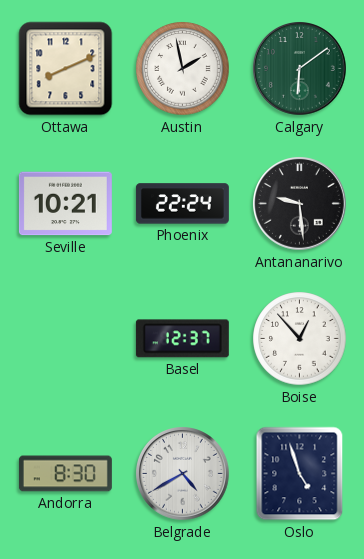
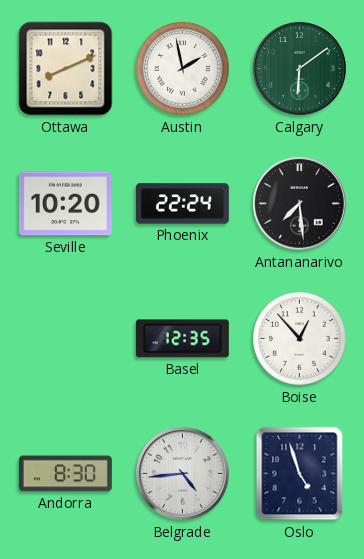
Seville: 10:21 -> 10:20 (65, 204)
Antananarivo: 9:29 -> 7:29 (300, 204)
Basel: 12:37 -> 12:35 (182, 339)
Belgrade: 4:40 -> 4:44 (183, 474)
